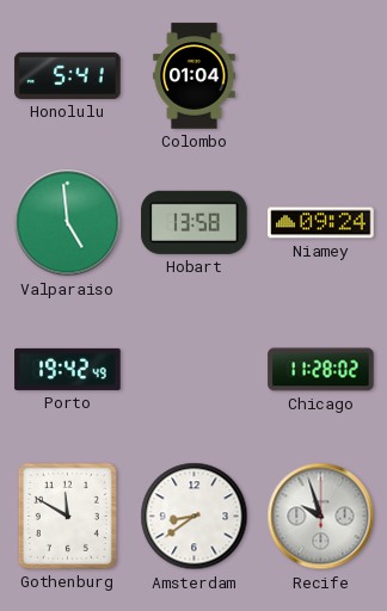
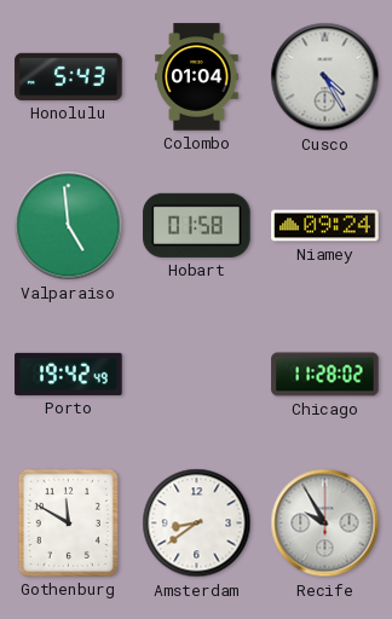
Honolulu: 5:41 -> 5:43 (69, 76)
Cusco: none -> 4:25 (325, 77)
Hobart: 13:58 -> 01:58 (197, 225)
Recife: 9:57 -> 9:55 (325, 523)
